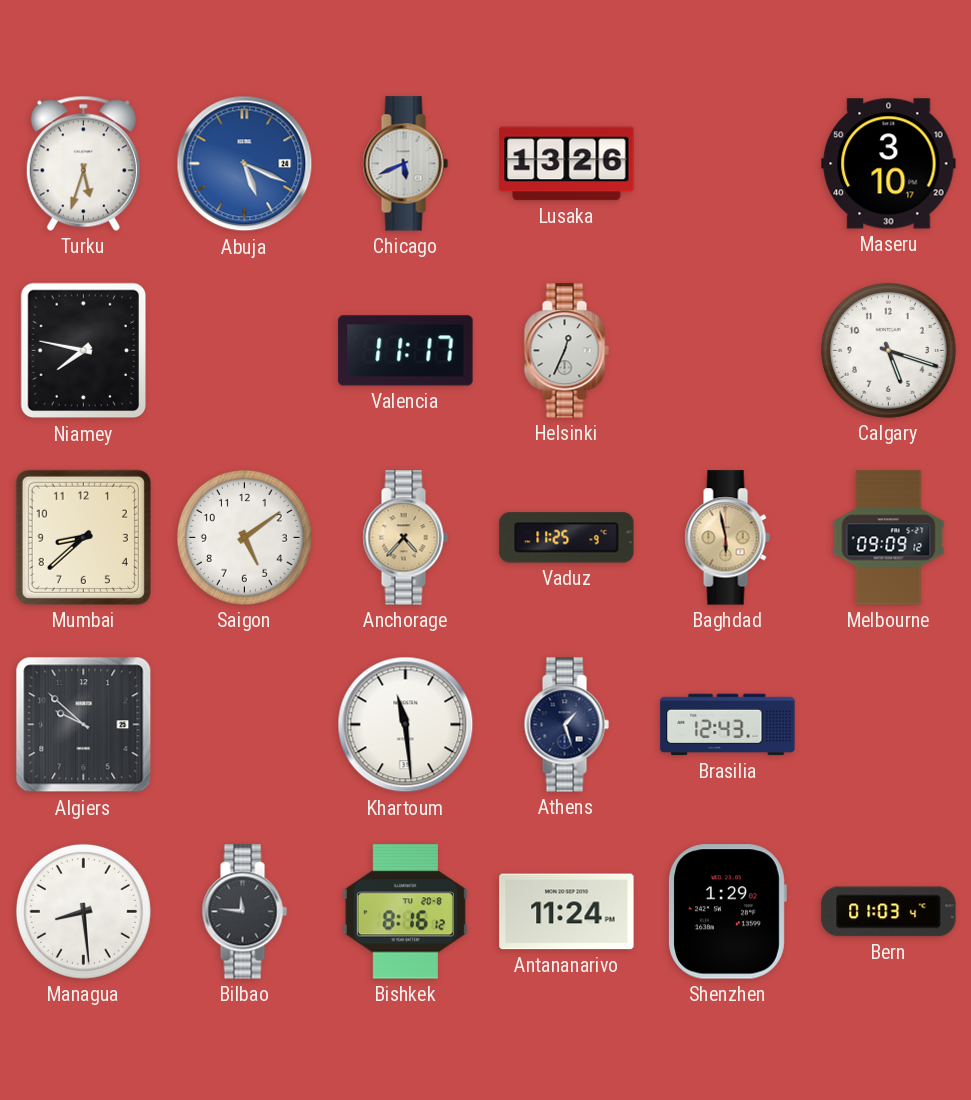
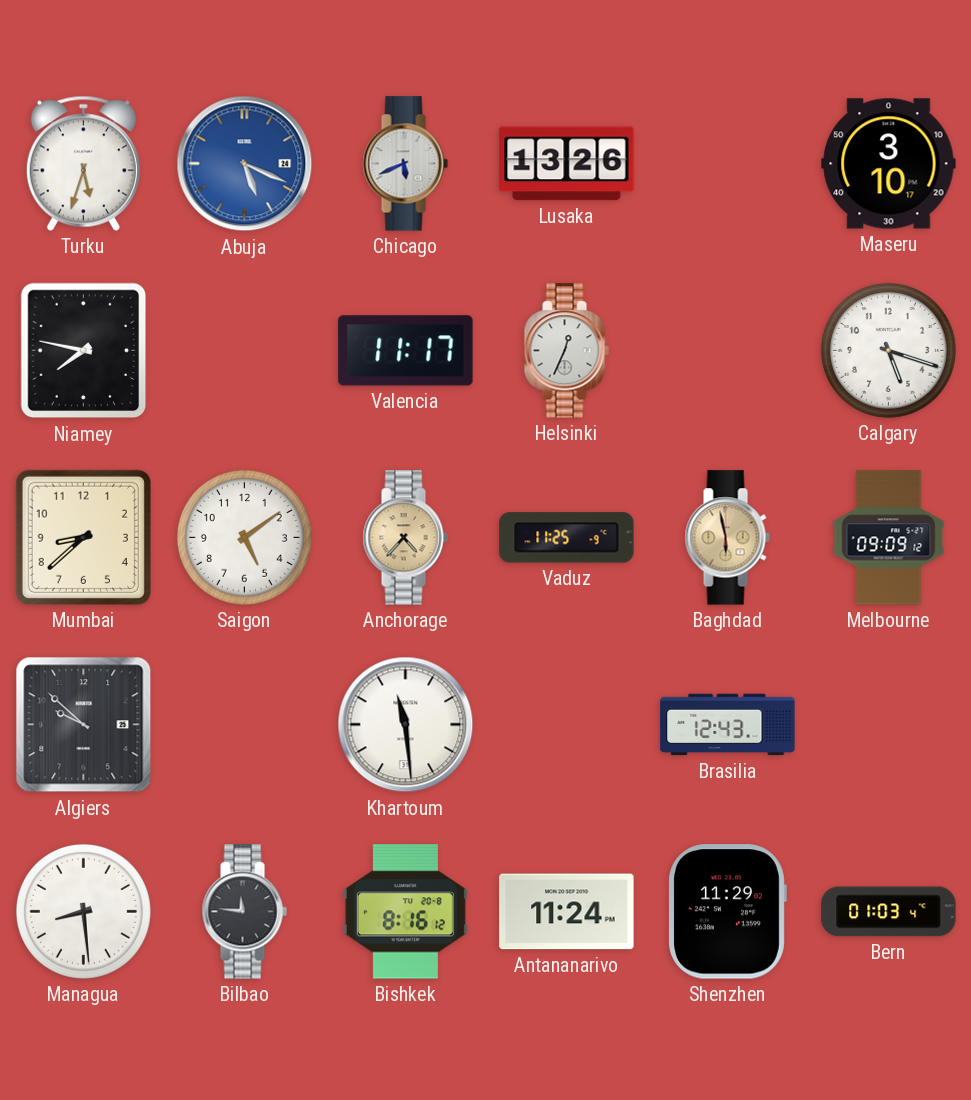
Athens: 1:27 -> none (566, 725)
Shenzhen: 1:29 -> 11:29 (727, 912)
